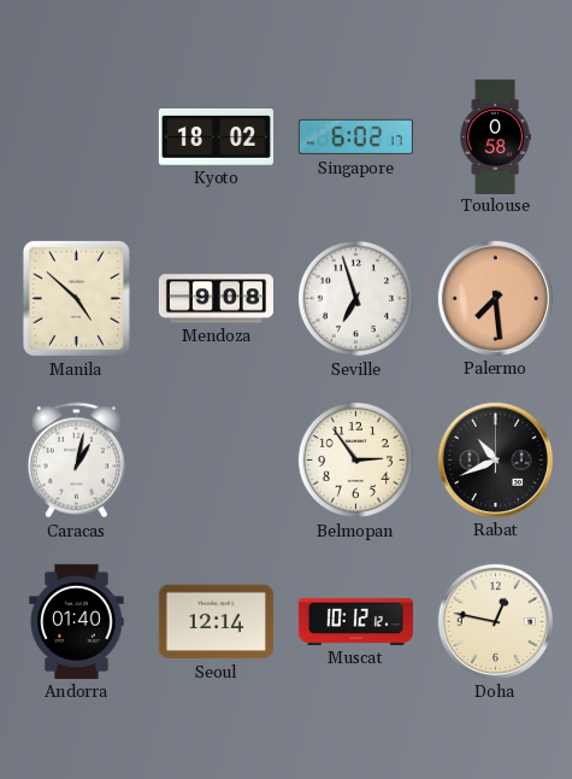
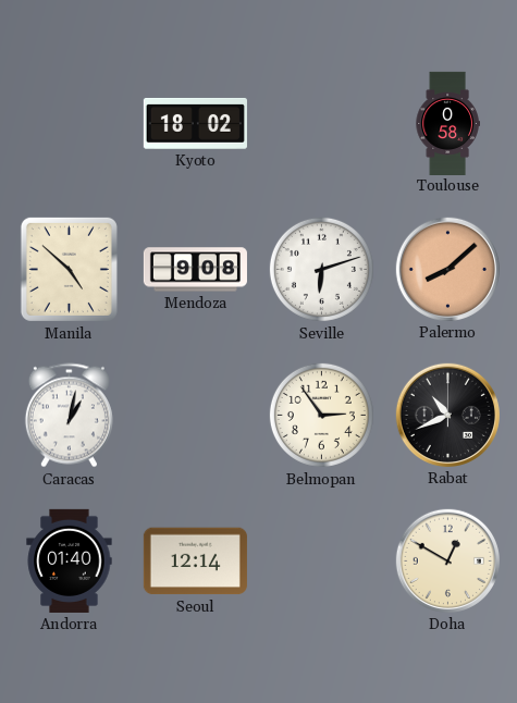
Singapore: 6:02 -> none (355, 137)
Seville: 6:57 -> 6:12 (321, 269)
Palermo: 7:29 -> 8:08 (447, 269)
Muscat: 10:12 -> none (355, 621)
Doha: 12:47 -> 12:50 (447, 560)
